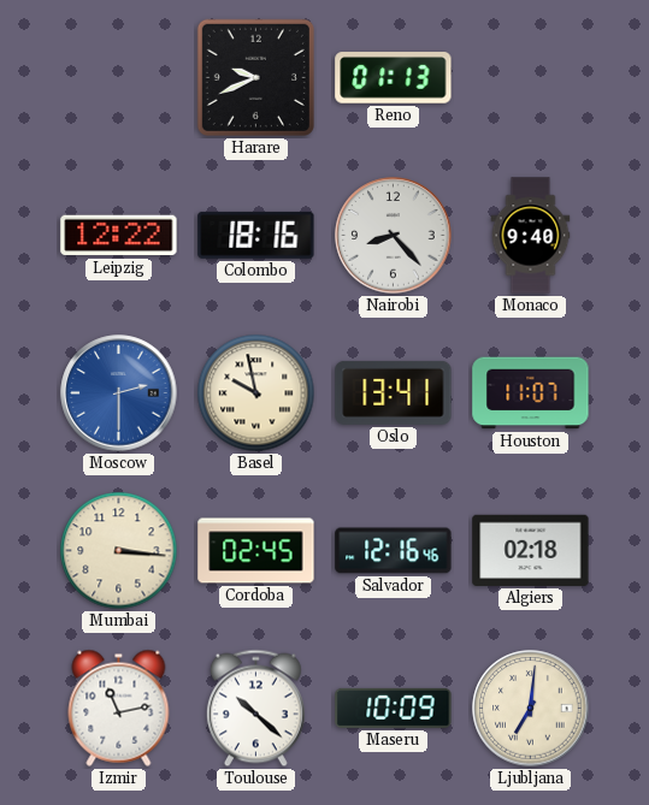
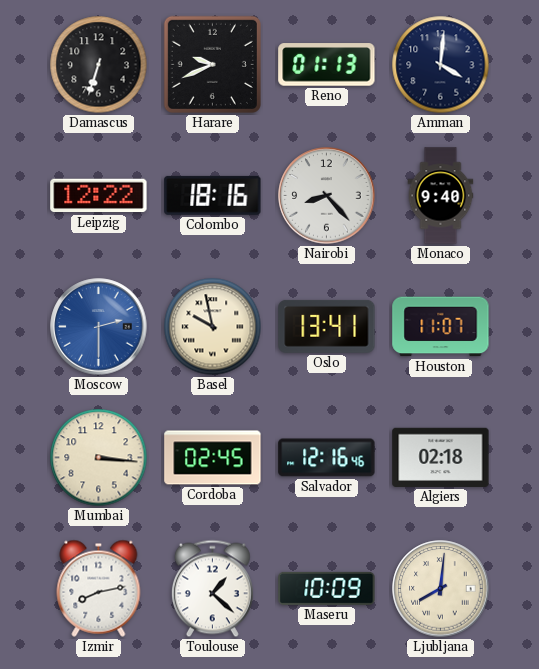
Damascus: none -> 6:33 (99, 65)
Amman: none -> 4:01 (441, 65)
Izmir: 11:13 -> 8:13 (99, 588)
Toulouse: 10:22 -> 1:22 (212, 589)
Ljubljana: 7:01 -> 8:01 (441, 589)
